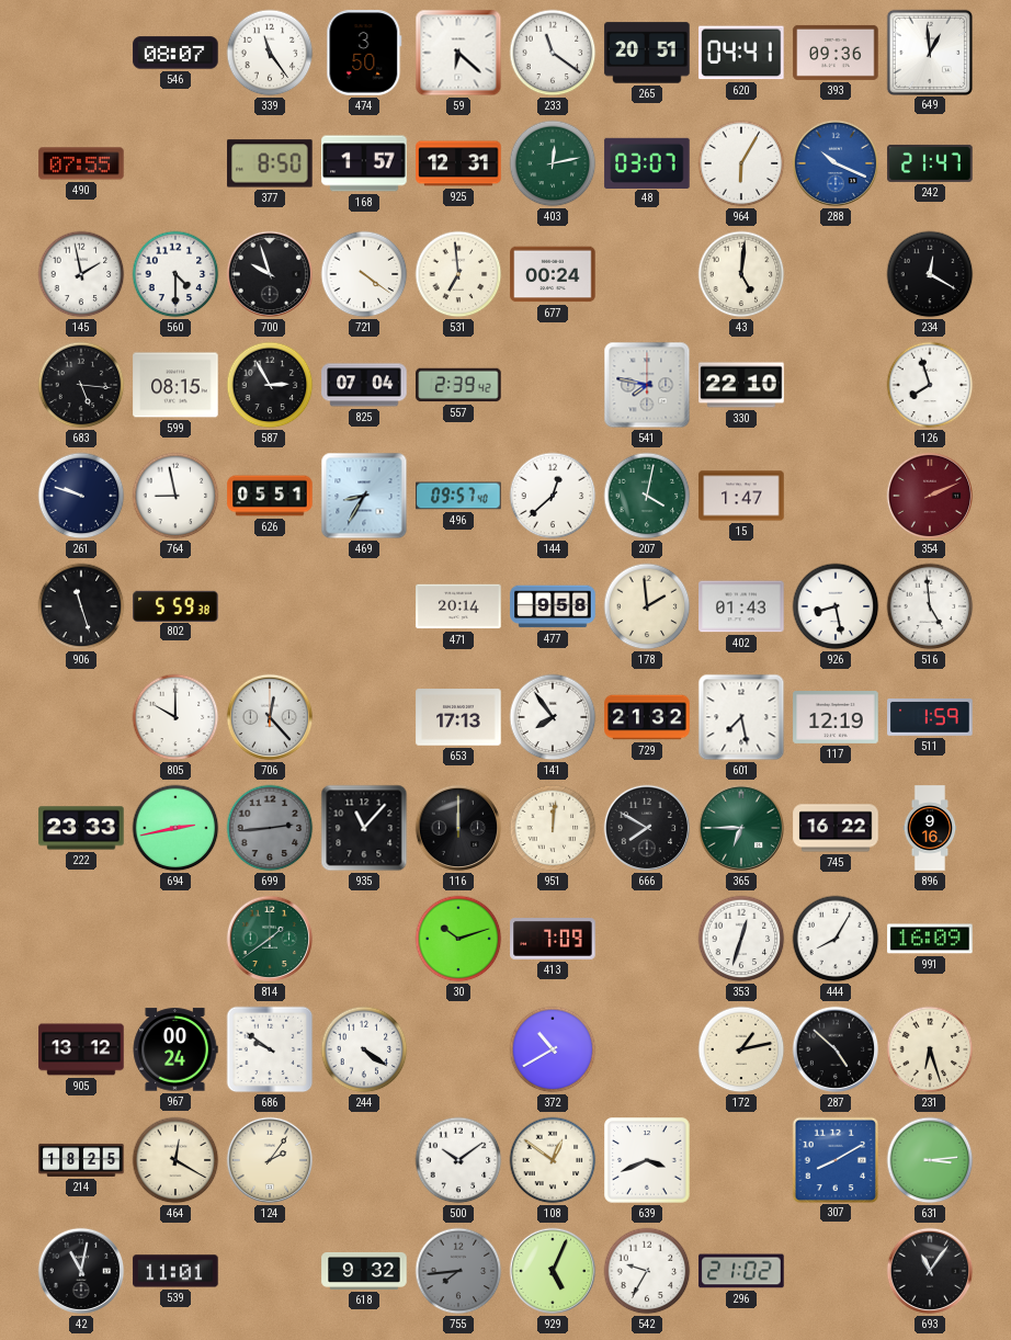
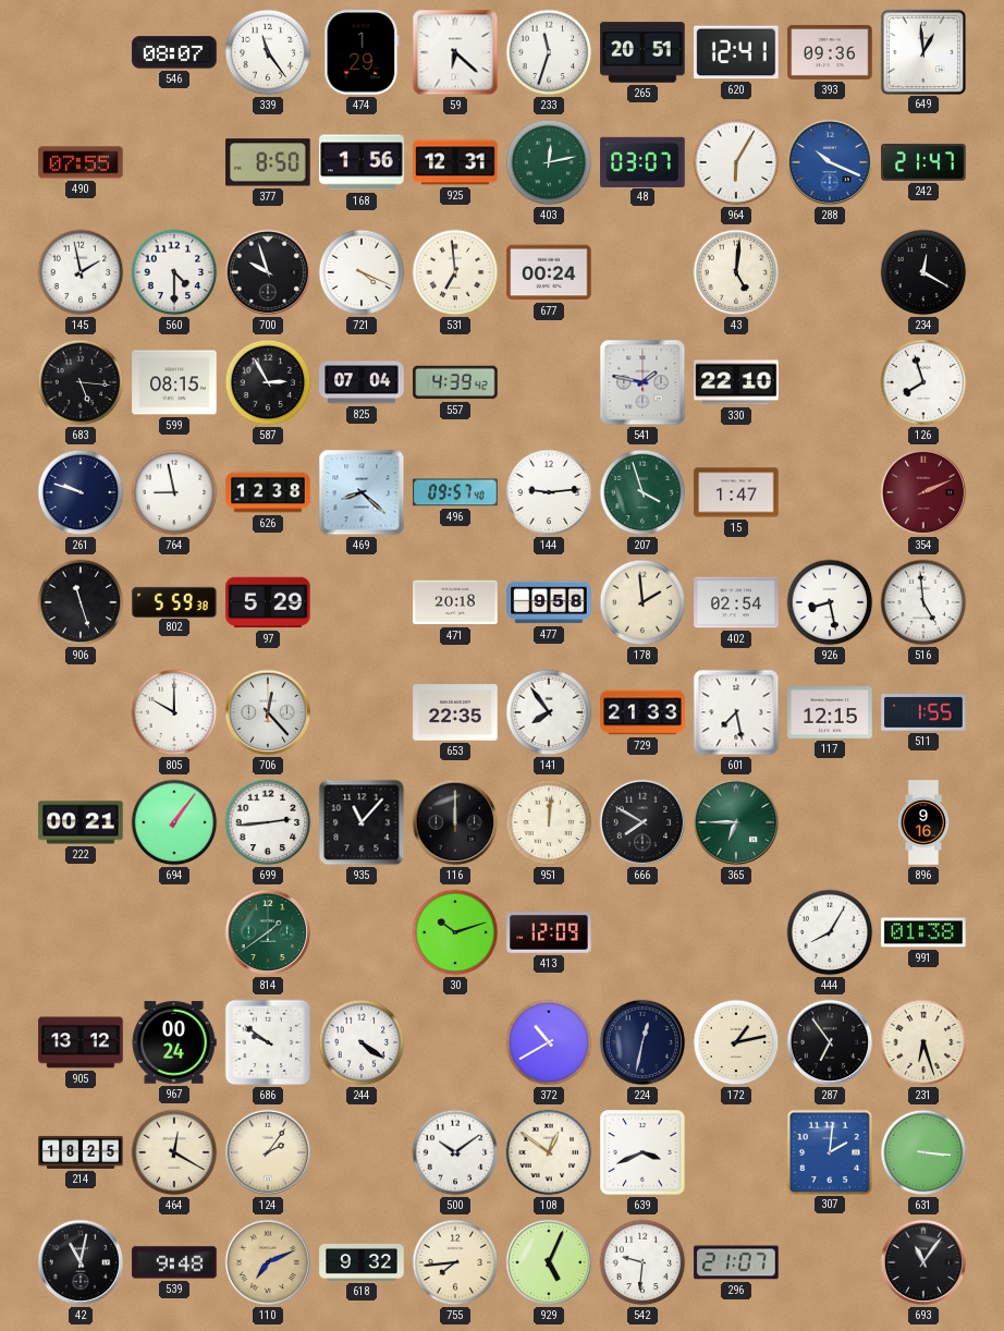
474: 3:50 -> 1:29 (362, 52)
233: 11:21 -> 11:33 (549, 52)
620: 04:41 -> 12:41 (736, 52)
168: 1:57 -> 1:56 (362, 162)
721: 4:21 -> 4:19 (362, 272)
557: 2:39 -> 4:39 (455, 382)
541: 7:47 -> 1:47 (642, 382)
626: 05:51 -> 12:38 (268, 492)
469: 8:35 -> 8:22 (362, 492)
144: 12:38 -> 9:14 (549, 492)
207: 4:02 -> 3:57 (642, 492)
97: none -> 5:29 (268, 602)
471: 20:14 -> 20:18 (455, 602)
402: 01:43 -> 02:54 (736, 602)
653: 17:13 -> 22:35 (455, 712)
729: 21:32 -> 21:33 (642, 712)
117: 12:19 -> 12:15 (830, 713)
511: 1:59 -> 1:55 (923, 713)
222: 23:33 -> 00:21 (81, 822)
694: 2:43 -> 1:06 (174, 822)
699 dial: grey -> white (268, 822)
745: 16:22 -> none (836, 828)
413: 7:09 -> 12:09 (549, 932)
353: 12:33 -> none (741, 939)
991: 16:09 -> 01:38 (923, 932)
224: none -> 12:32 (642, 1042)
287: 4:52 -> 6:54 (830, 1042)
307: 8:10 -> 2:01 (829, 1151)
631: 3:14 -> 3:16 (923, 1152)
539: 11:01 -> 9:48 (174, 1262)
110: none -> 7:11 (268, 1262)
755 dial: grey -> cream (455, 1262)
542: 9:35 -> 9:31 (642, 1262)
296: 21:02 -> 21:07 (736, 1262)
